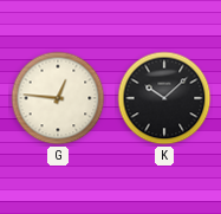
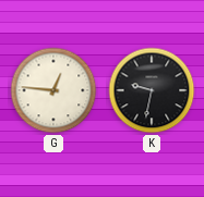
K: 10:08 -> 9:32 (152, 90)
